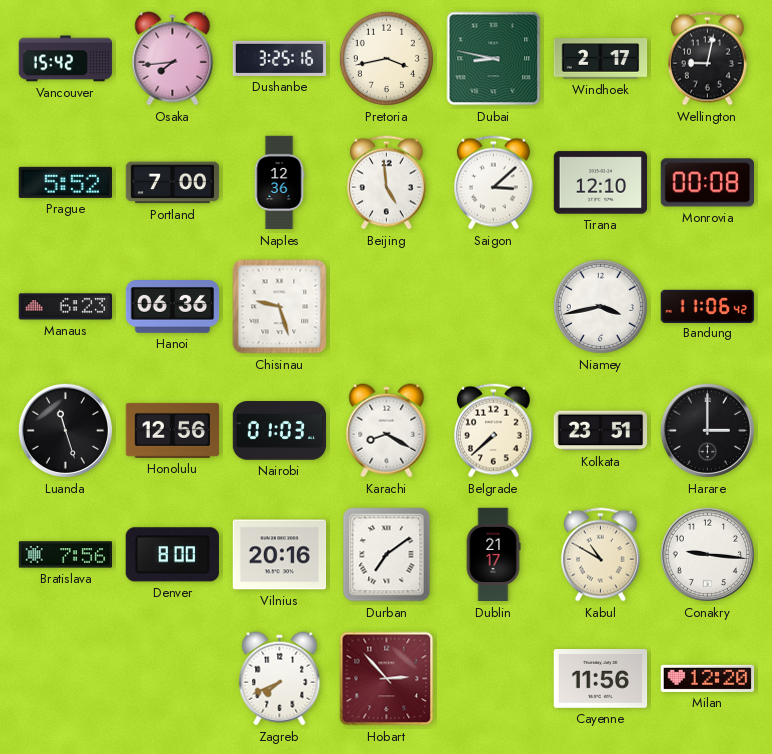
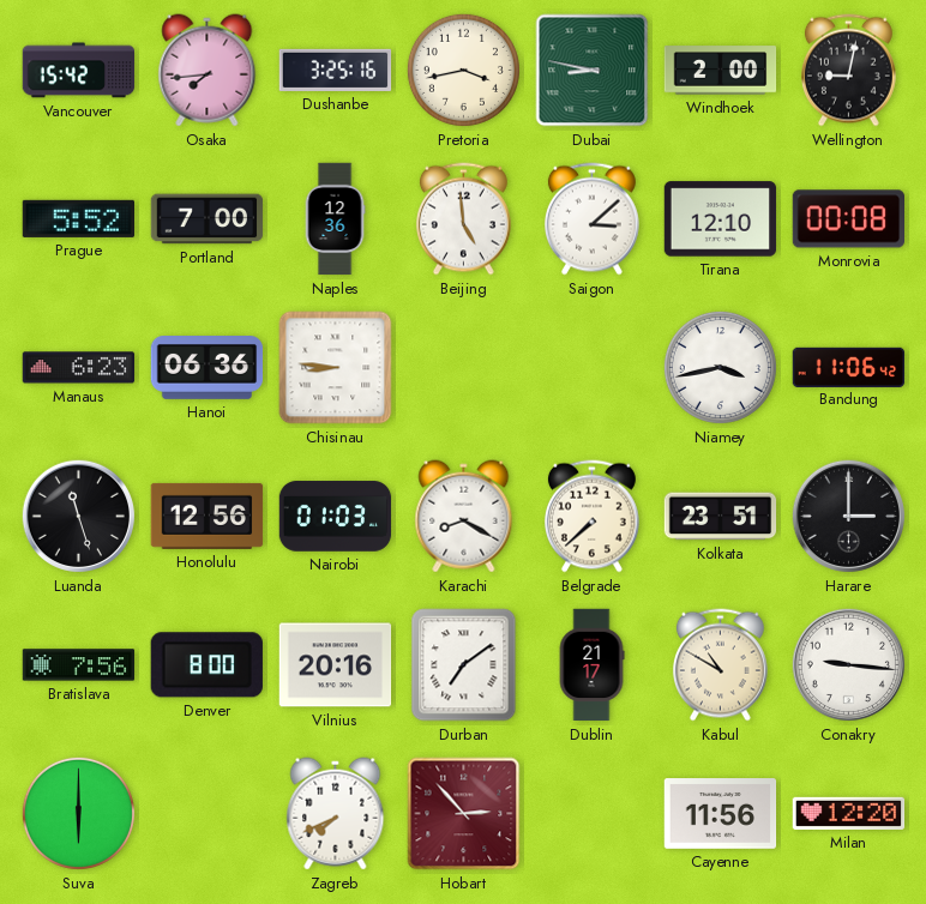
Windhoek: 2:17 -> 2:00 (721, 71)
Chisinau: 9:27 -> 8:46 (336, 368)
Suva: none -> 6:00 (78, 813)
